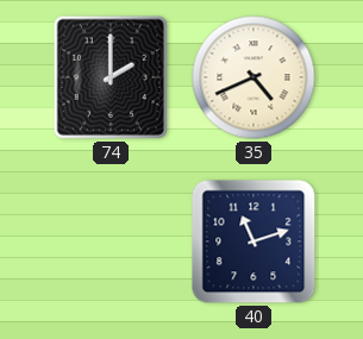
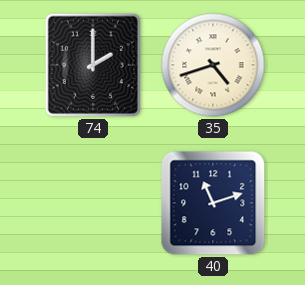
35: 4:41 -> 4:42 (213, 65)
